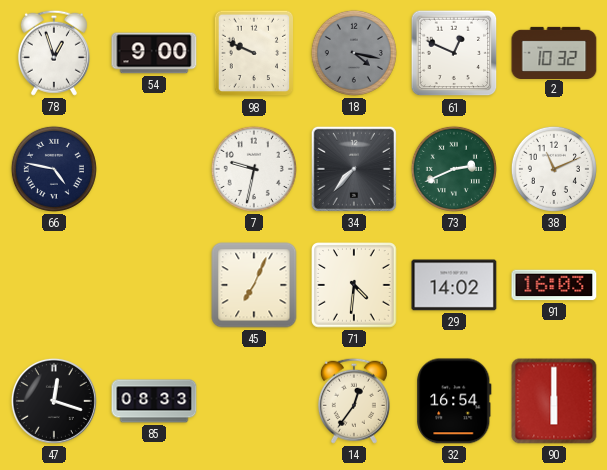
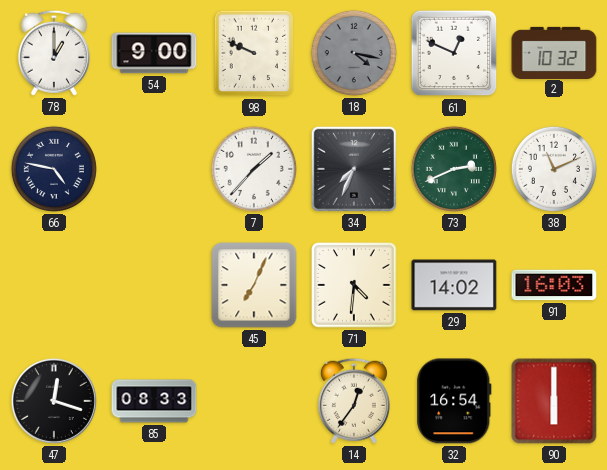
78: 12:57 -> 1:00 (54, 53)
7: 9:32 -> 1:37 (254, 169)
34: 7:37 -> 7:34 (354, 169)
